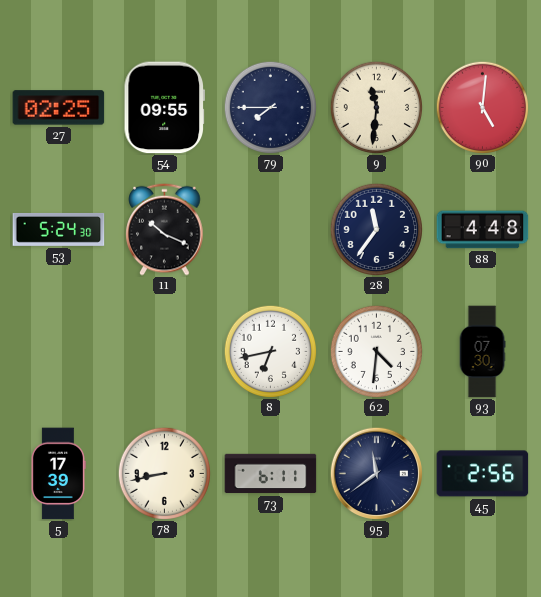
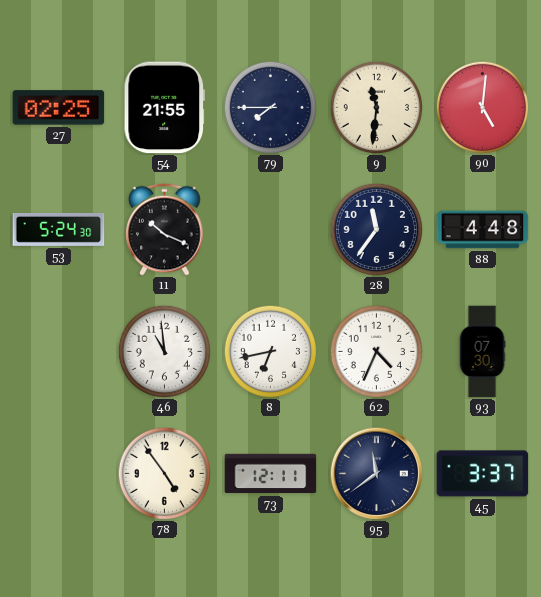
54: 09:55 -> 21:55 (164, 108)
46: none -> 10:59 (164, 351)
62: 4:31 -> 4:34 (376, 351)
5: 17:39 -> none (58, 474)
78: 8:43 -> 4:54 (164, 473)
73: 6:11 -> 12:11 (271, 474)
45: 2:56 -> 3:37 (483, 474)
